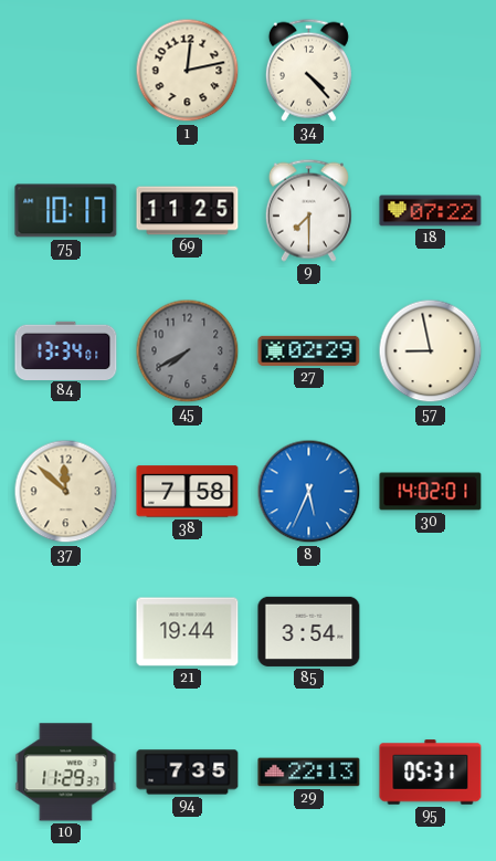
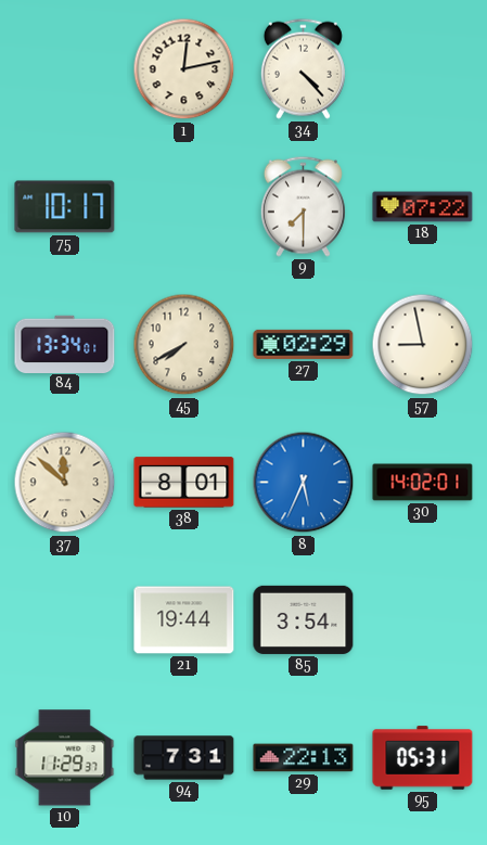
69: 11:25 -> none (188, 211)
45 dial: grey -> cream (184, 345)
38: 7:58 -> 8:01 (184, 483)
94: 7:35 -> 7:31 (184, 758)
